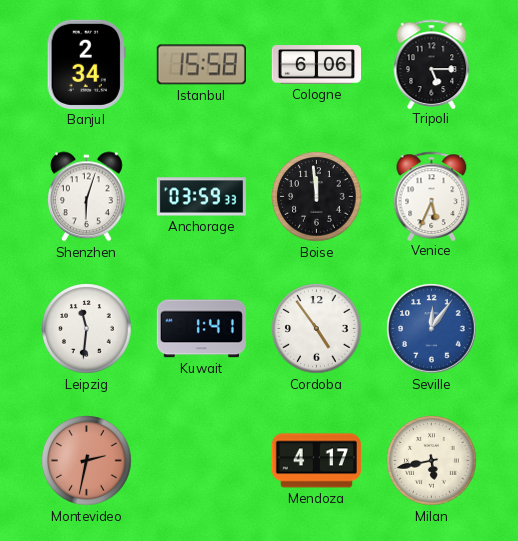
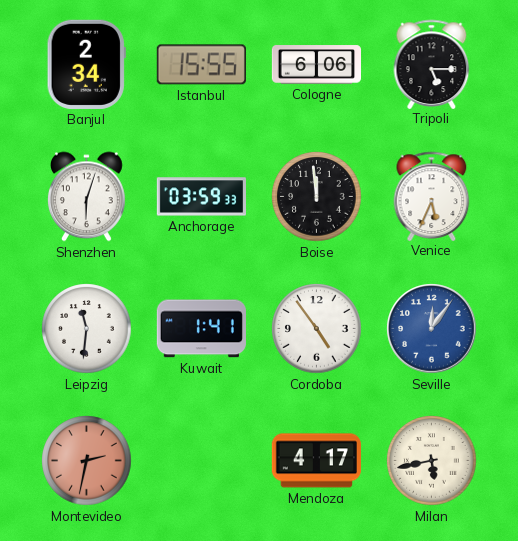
Istanbul: 15:58 -> 15:55 (201, 65)
